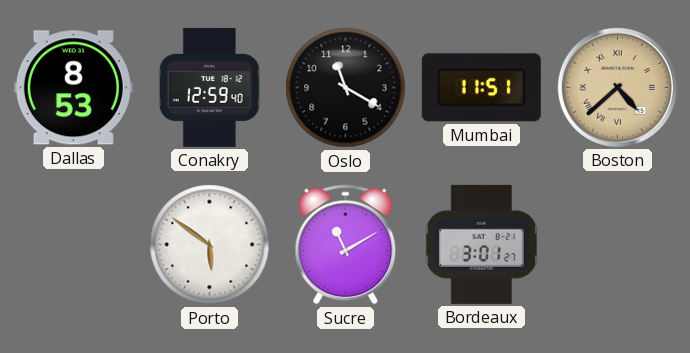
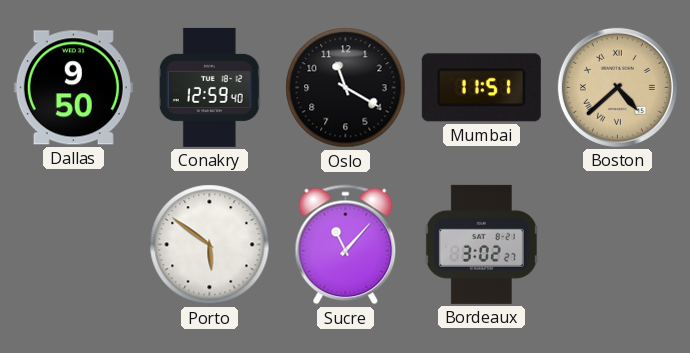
Dallas: 8:53 -> 9:50 (73, 88)
Sucre: 11:10 -> 11:07 (346, 245)
Bordeaux: 3:01 -> 3:02 (481, 244)
